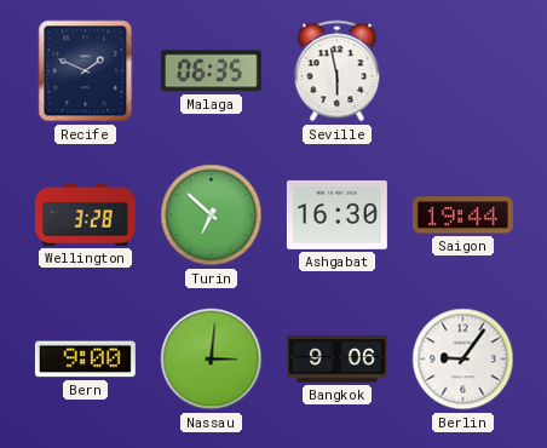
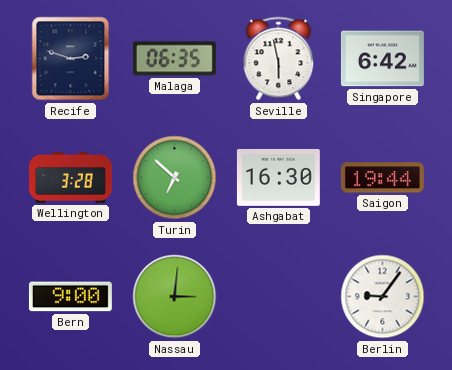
Recife: 1:49 -> 2:48 (71, 59)
Singapore: none -> 6:42 (382, 59)
Bangkok: 9:06 -> none (336, 360)
